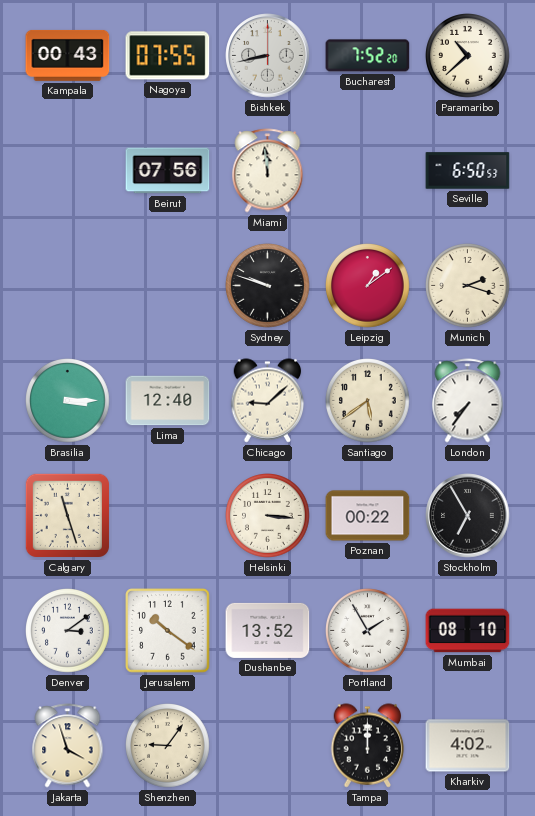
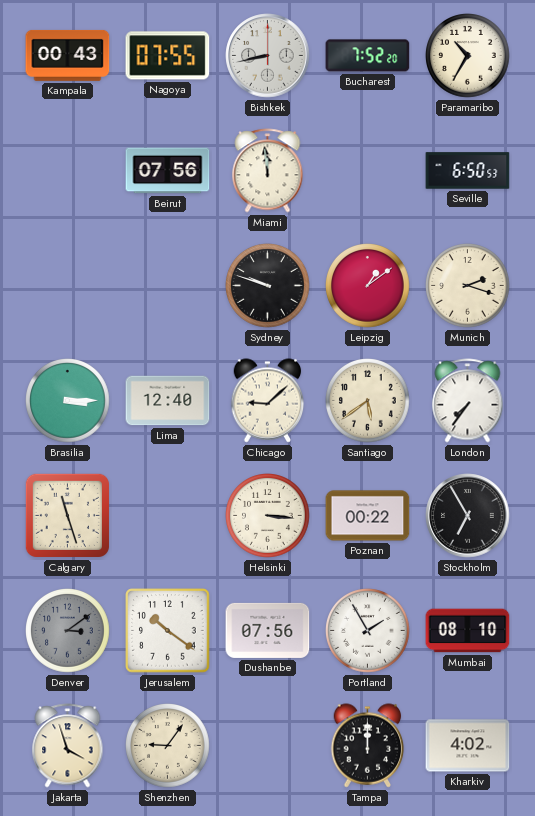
Paramaribo: 10:38 -> 10:35 (468, 56)
Denver dial: white -> grey (68, 631)
Dushanbe: 13:52 -> 07:56 (268, 630)
